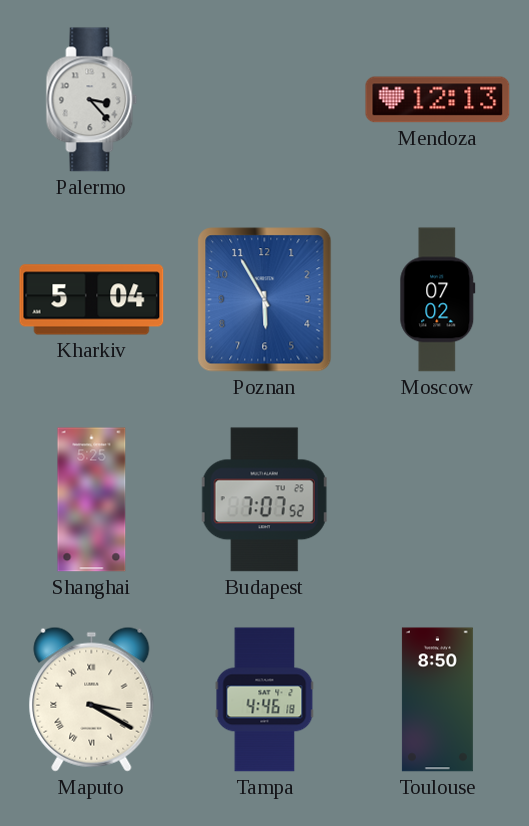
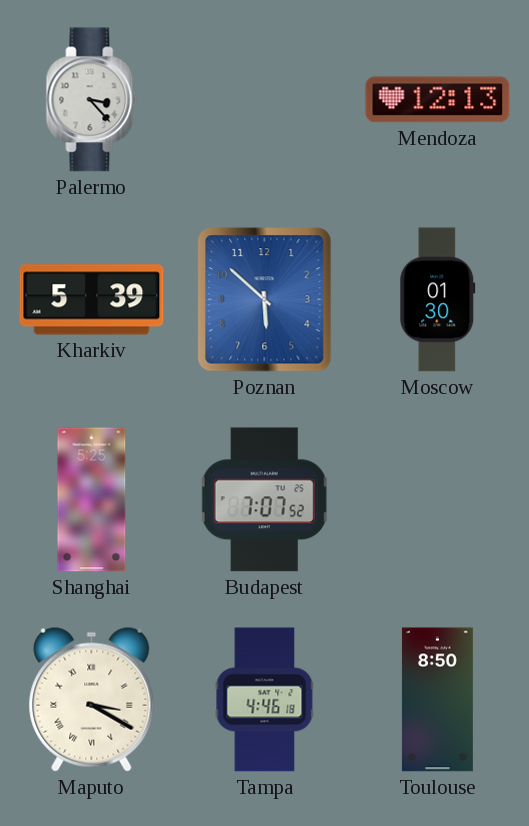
Kharkiv: 5:04 -> 5:39 (92, 300)
Poznan: 5:55 -> 5:52 (265, 300)
Moscow: 07:02 -> 01:30 (438, 300)
